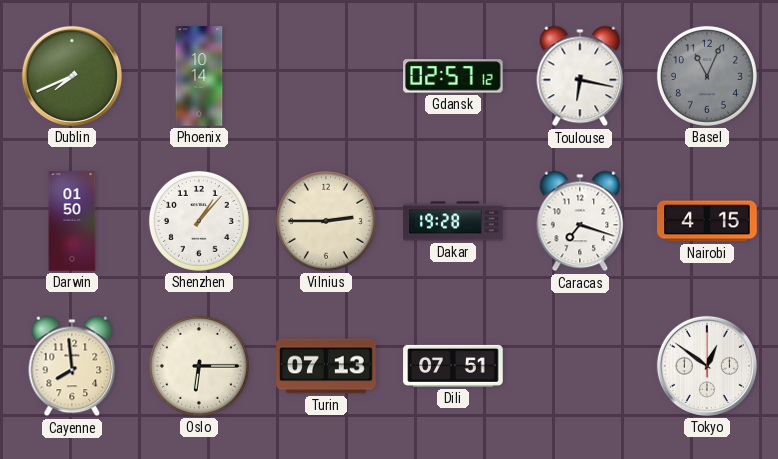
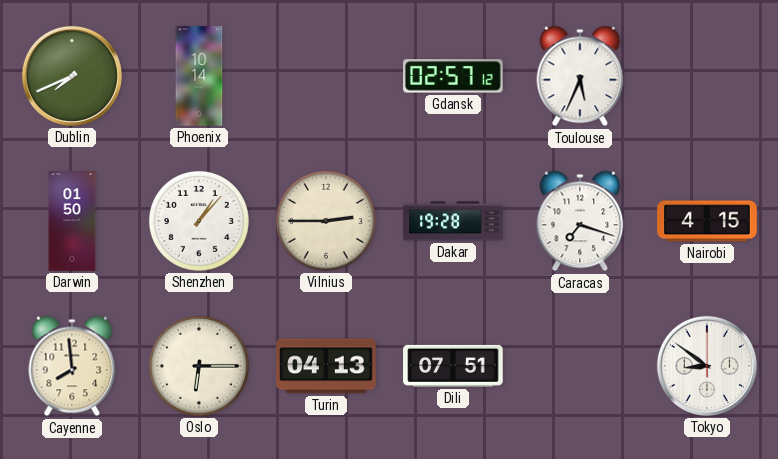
Toulouse: 6:17 -> 5:34 (580, 76)
Basel: 11:04 -> none (707, 76)
Turin: 07:13 -> 04:13 (326, 366)
Tokyo: 12:51 -> 8:51 (707, 366)
